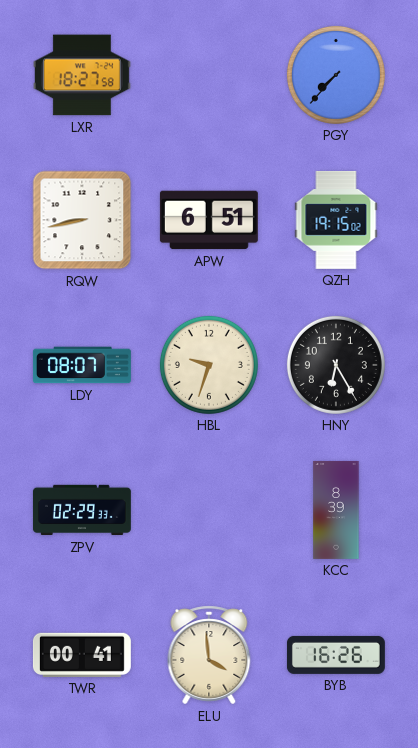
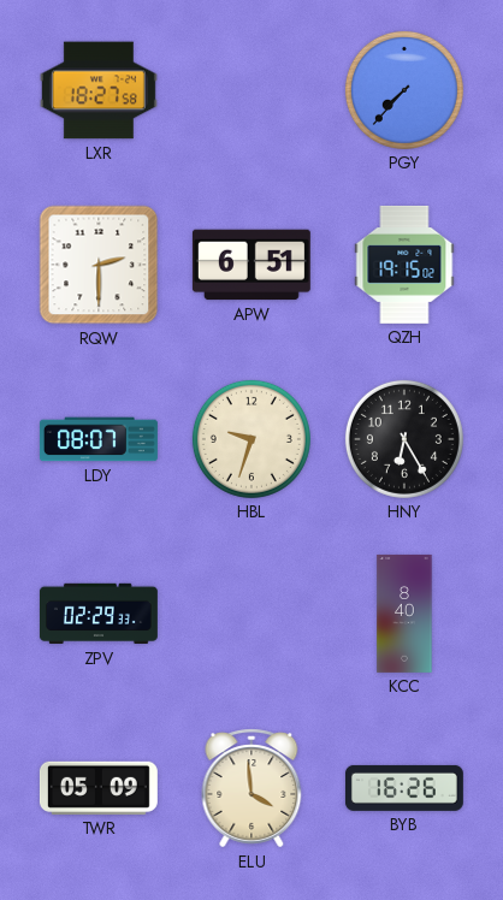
RQW: 8:43 -> 2:30 (99, 265)
KCC: 8:39 -> 8:40 (404, 614)
TWR: 00:41 -> 05:09 (99, 788)
